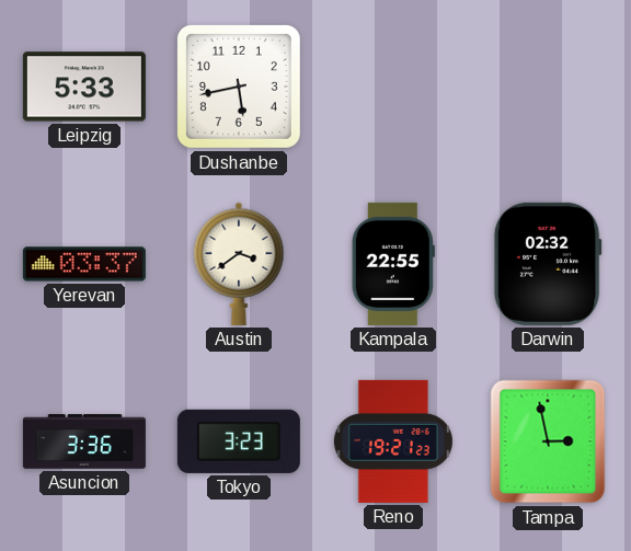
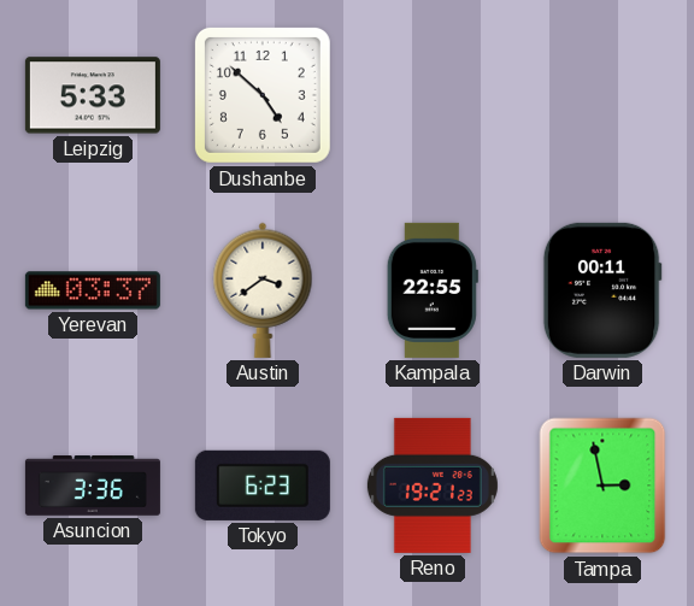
Dushanbe: 5:43 -> 4:52 (263, 95)
Darwin: 02:32 -> 00:11 (602, 290)
Tokyo: 3:23 -> 6:23 (263, 486)
